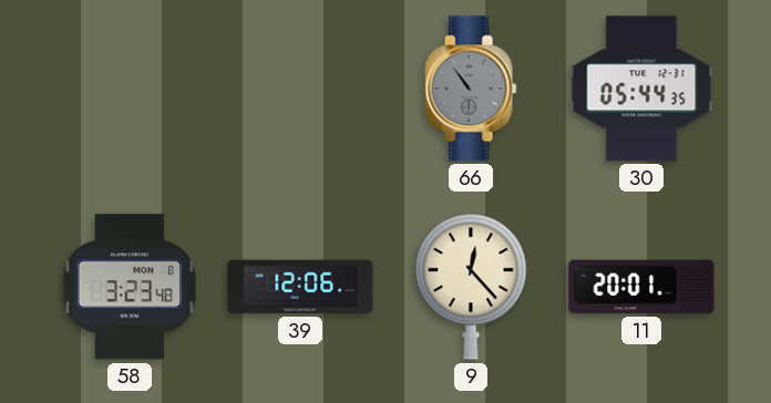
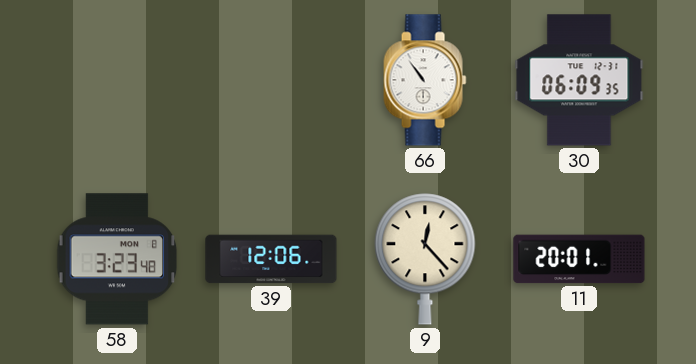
66 dial: grey -> white (425, 80)
30: 05:44 -> 06:09 (579, 80)
